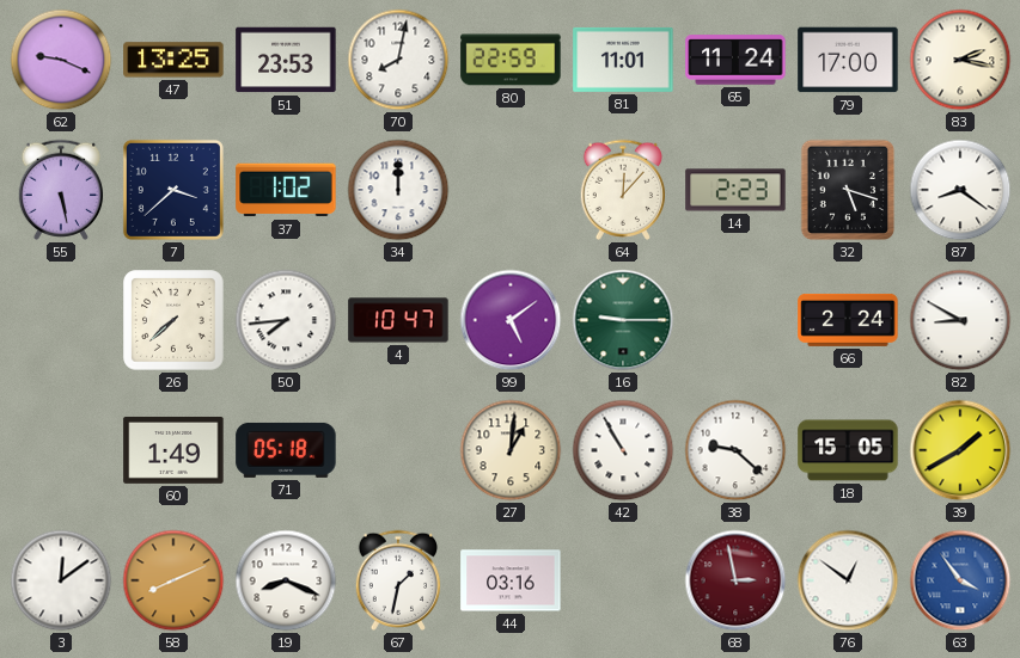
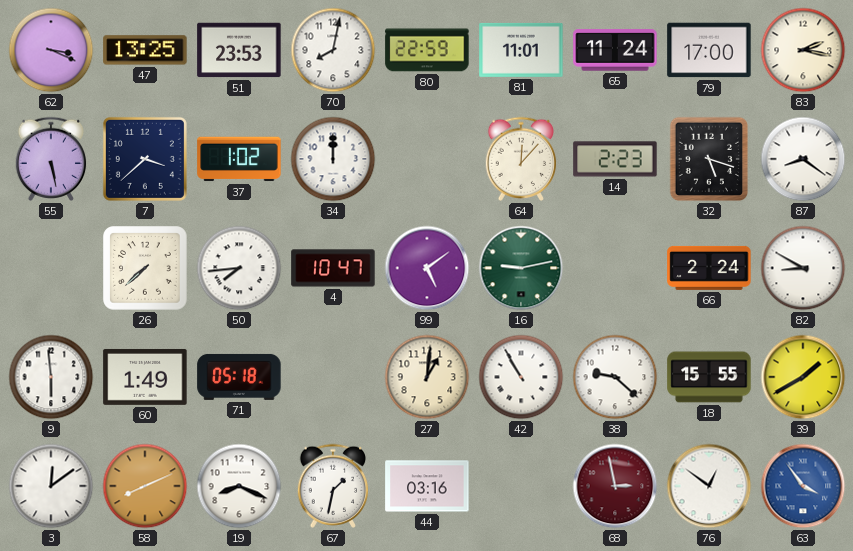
62: 9:19 -> 3:19 (51, 50)
16: 9:15 -> 9:13 (521, 268)
9: none -> 5:59 (51, 377)
18: 15:05 -> 15:55 (709, 377)
